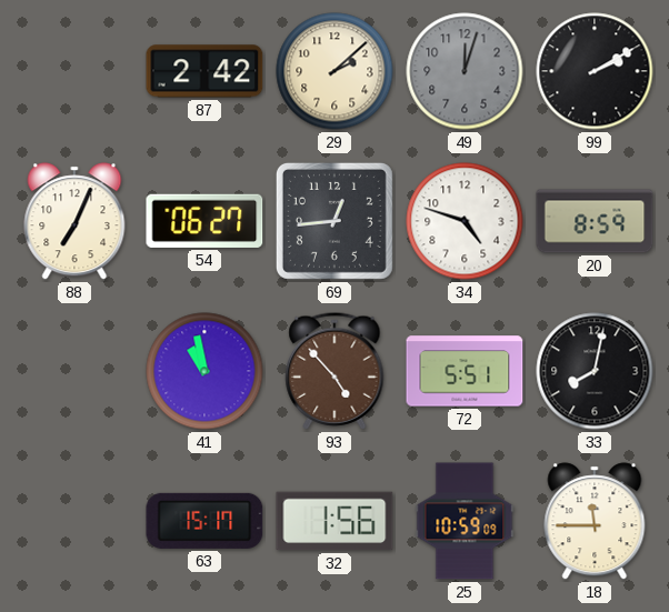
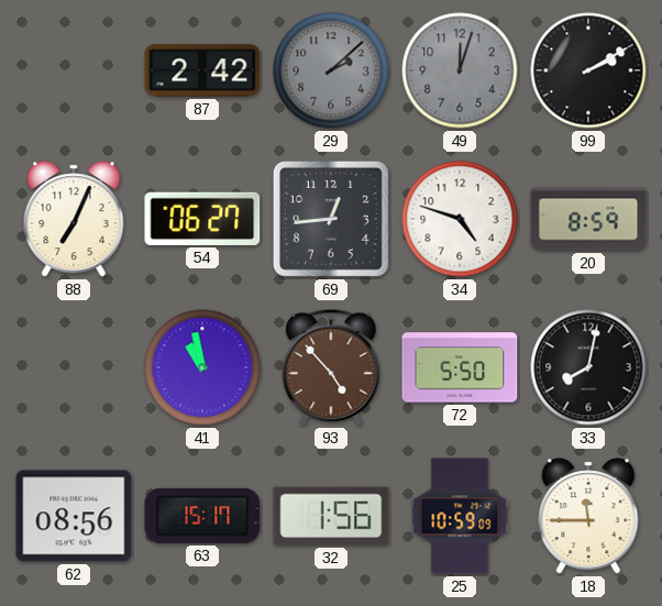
29 dial: cream -> grey (331, 70)
72: 5:51 -> 5:50 (460, 367)
62: none -> 08:56 (74, 516)
